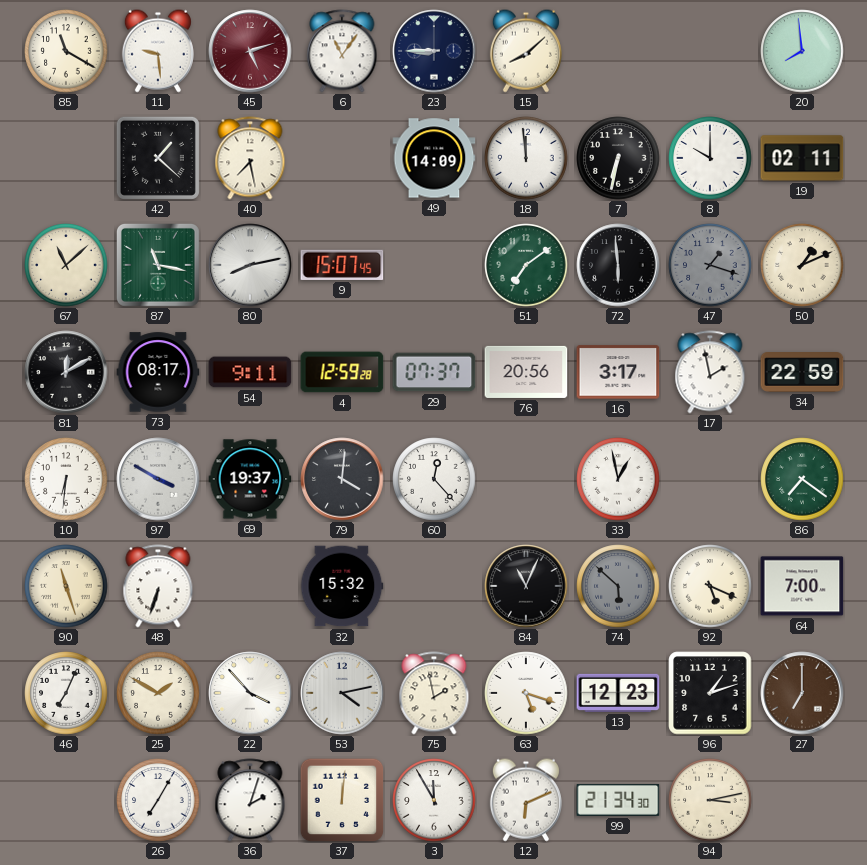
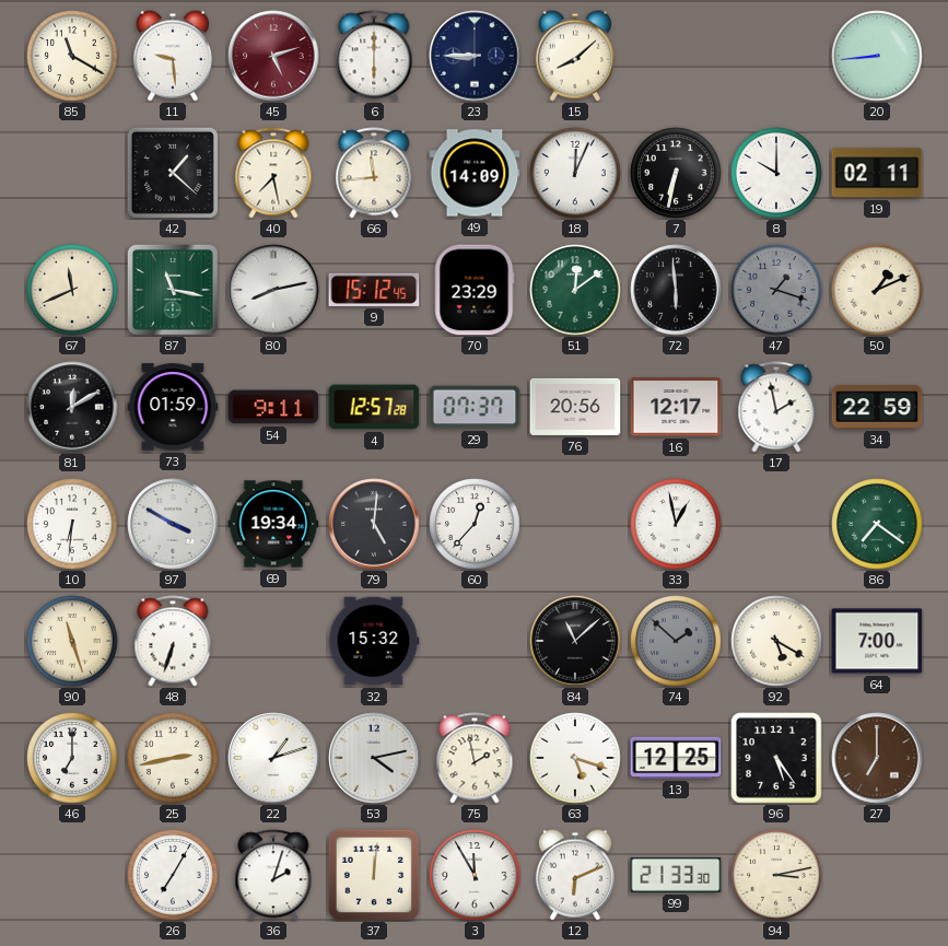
6: 11:06 -> 6:00 (374, 56)
20: 7:59 -> 8:44 (877, 56)
66: none -> 11:44 (374, 173)
18: 11:59 -> 12:04 (575, 173)
67: 11:08 -> 11:41 (72, 290)
9: 15:07 -> 15:12 (374, 290)
70: none -> 23:29 (475, 290)
51: 7:09 -> 12:09 (575, 290)
73: 08:17 -> 01:59 (173, 407)
4: 12:59 -> 12:57 (374, 407)
16: 3:17 -> 12:17 (676, 407)
69: 19:37 -> 19:34 (273, 524)
79: 4:01 -> 5:01 (374, 524)
60: 12:23 -> 12:37 (475, 524)
84: 11:04 -> 11:08 (575, 641)
74: 5:52 -> 1:52 (676, 641)
92: 5:19 -> 5:20 (776, 641)
46: 7:04 -> 7:00 (72, 758)
25: 1:50 -> 2:43 (173, 758)
22: 3:53 -> 1:12 (273, 758)
13: 12:23 -> 12:25 (676, 758)
96: 1:12 -> 5:24 (776, 758)
99: 21:34 -> 21:33 (676, 875)
